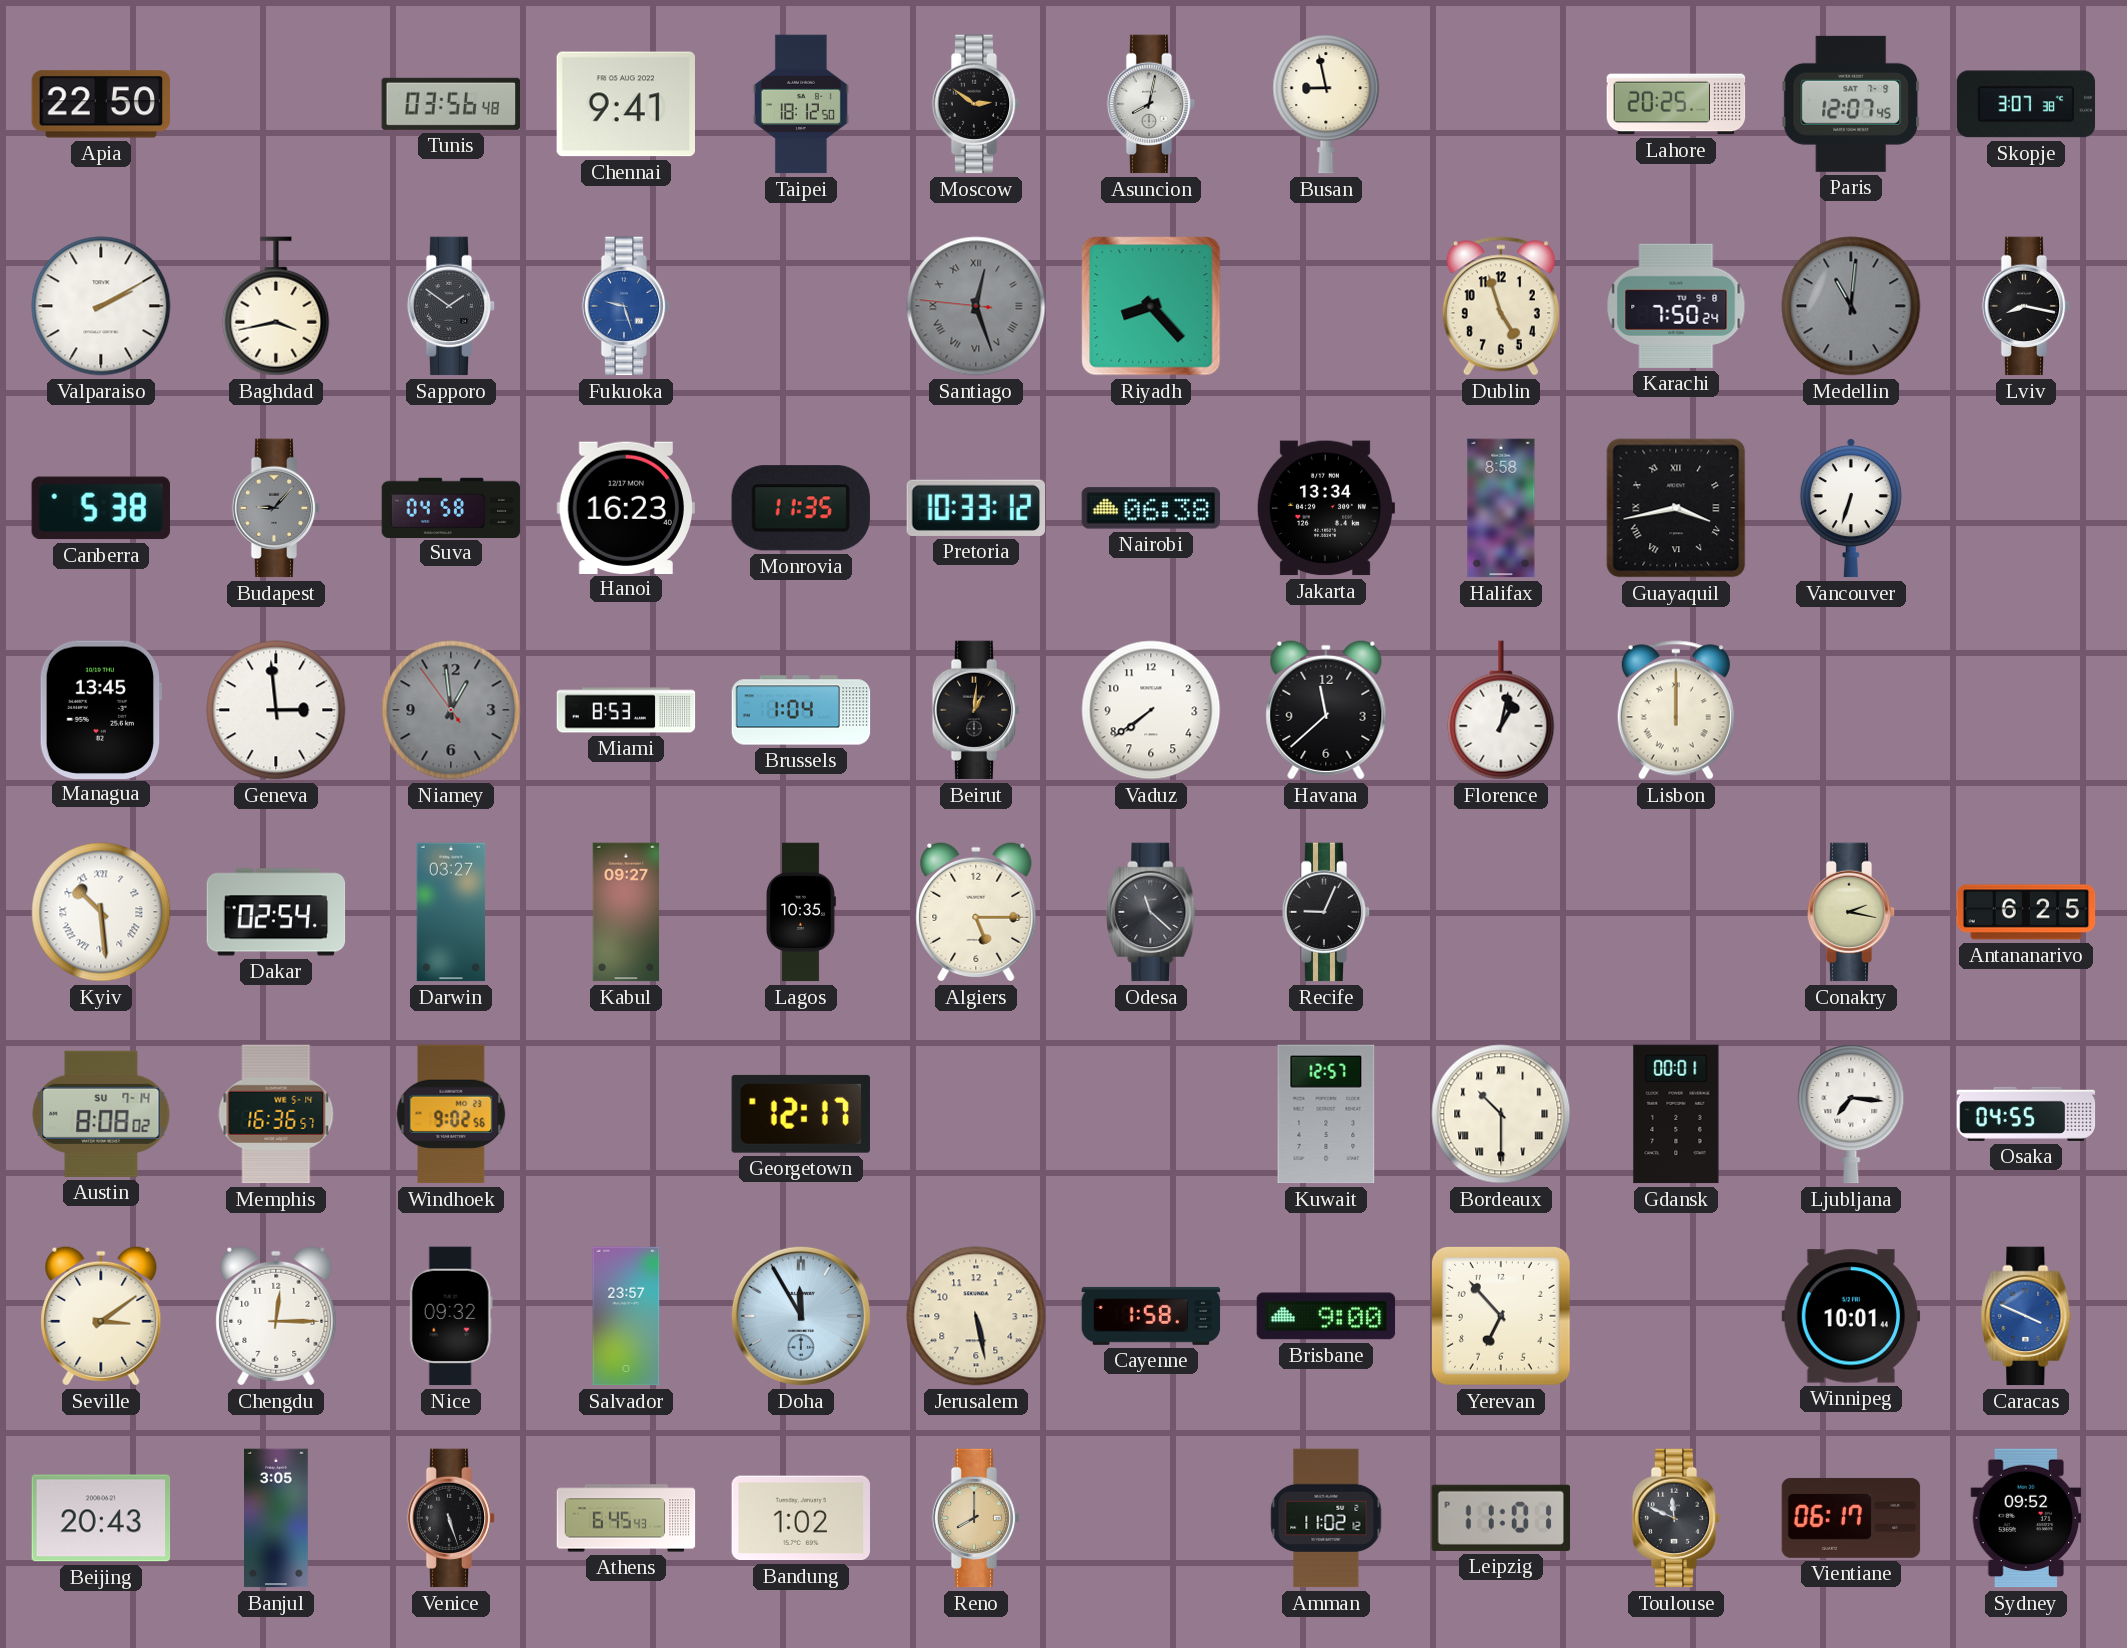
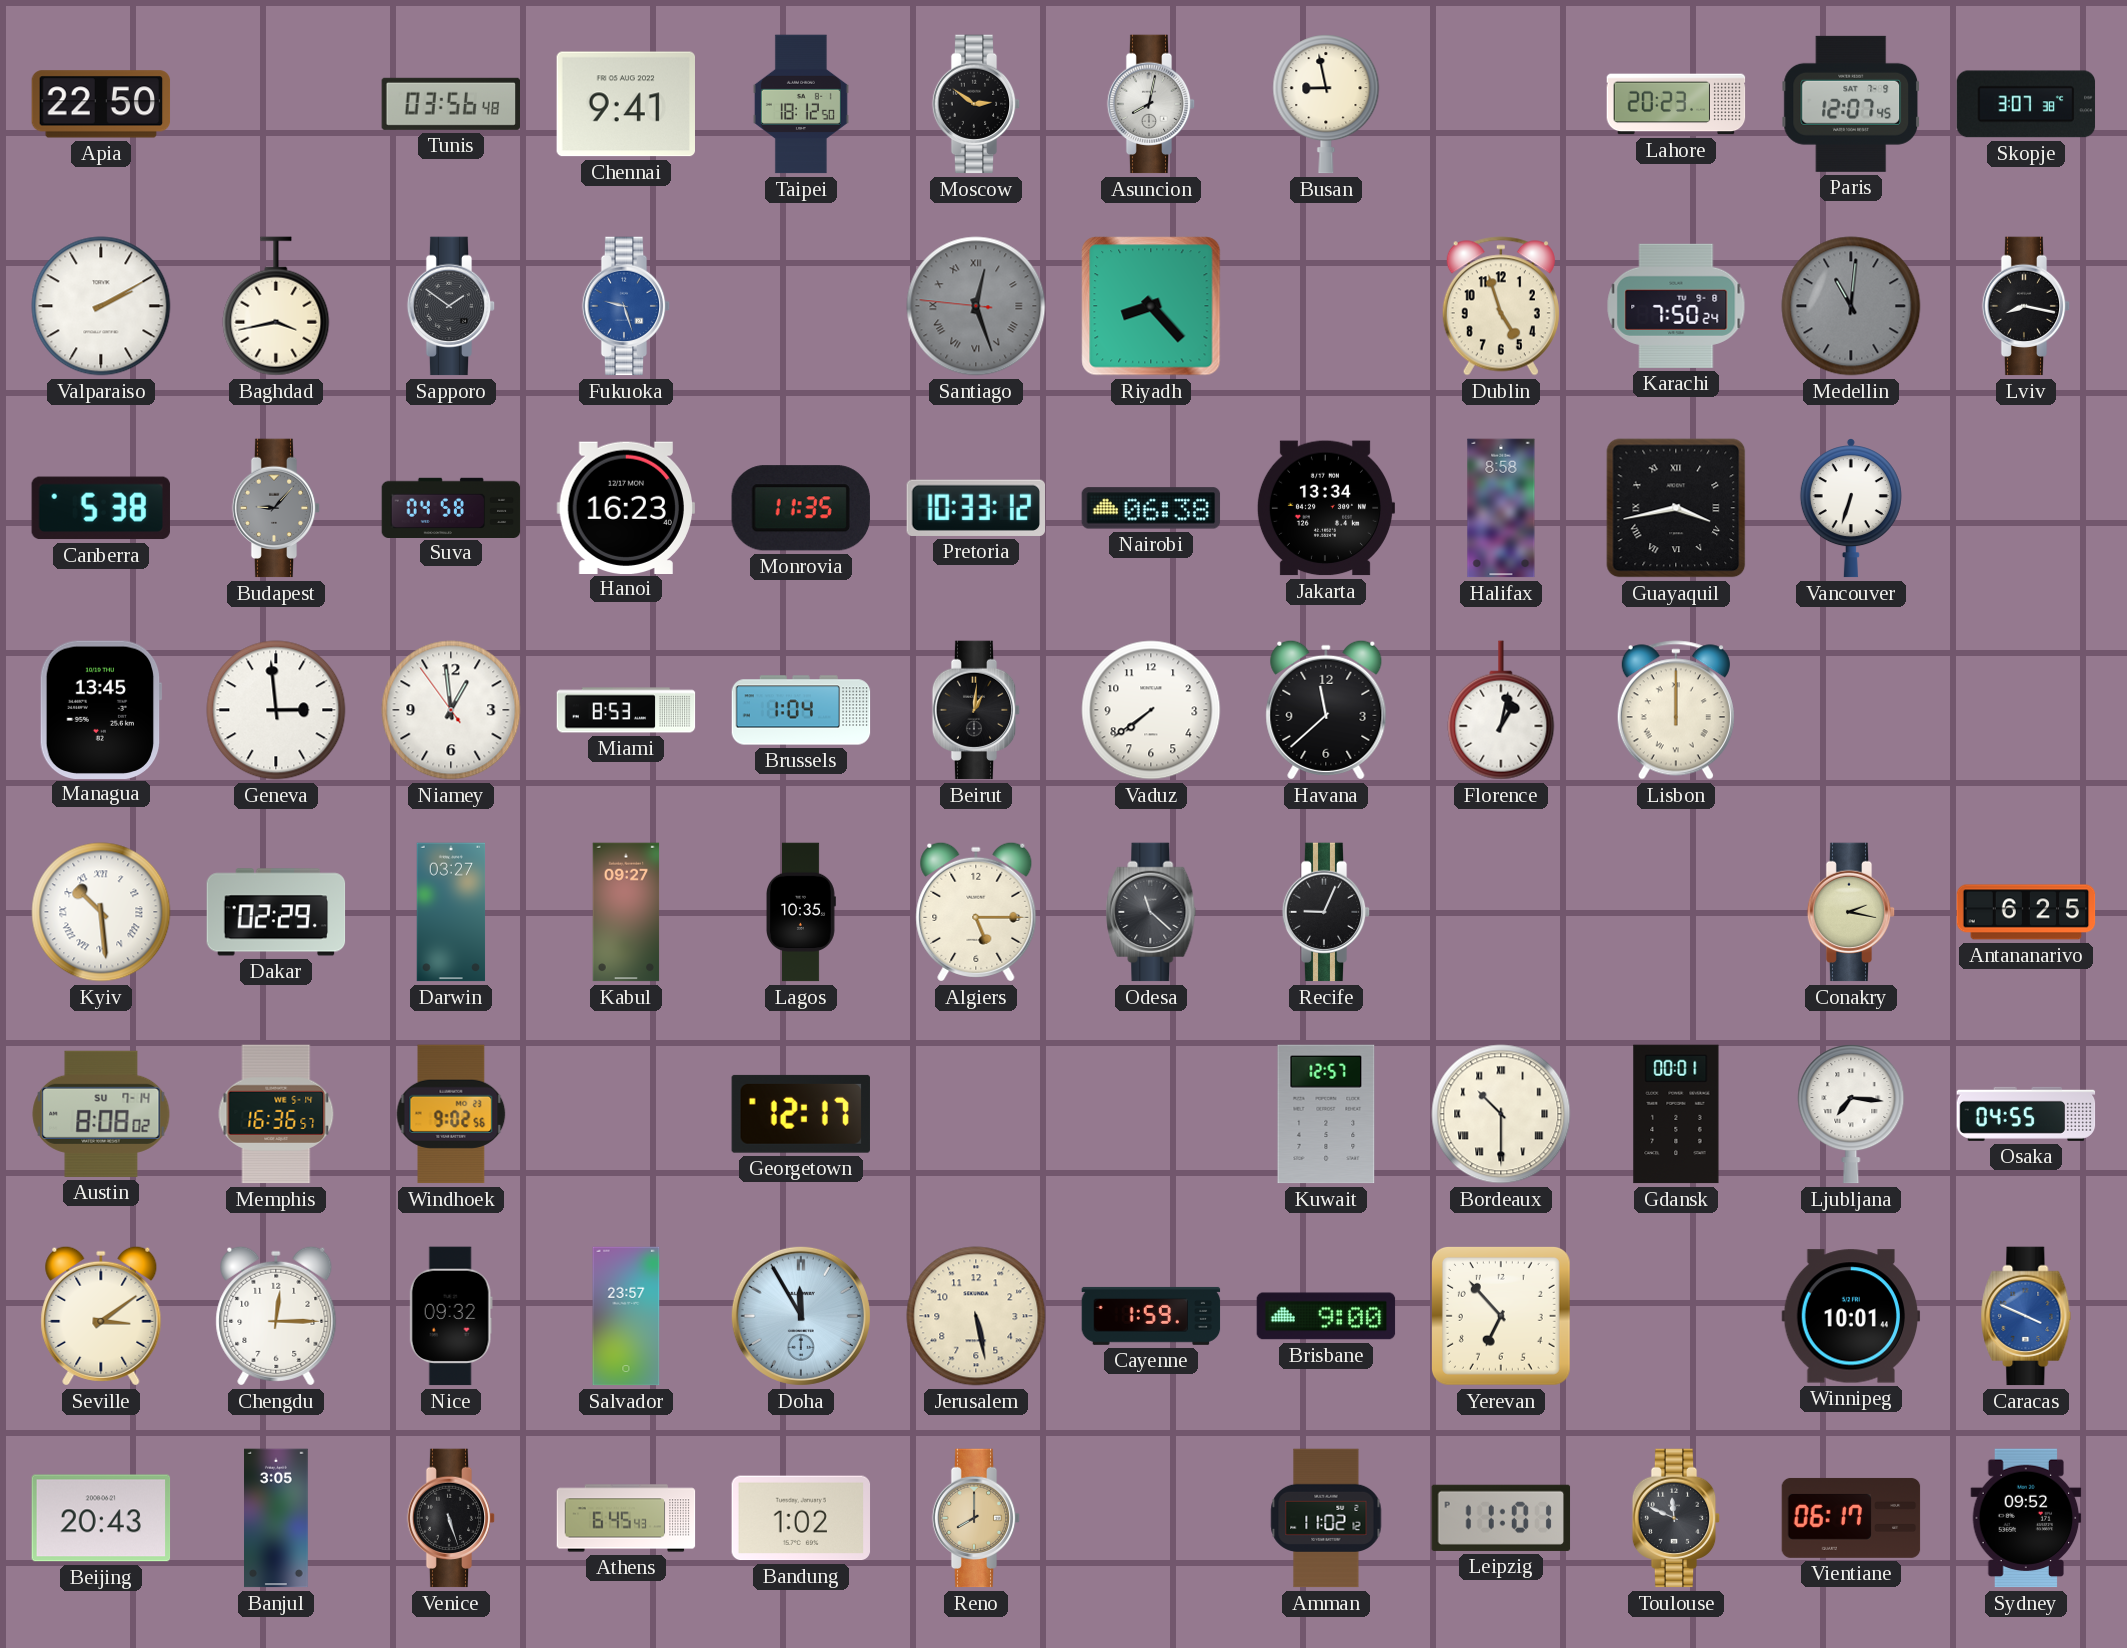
Lahore: 20:25 -> 20:23 (1676, 104)
Niamey dial: grey -> white (451, 710)
Dakar: 02:54 -> 02:29 (276, 912)
Cayenne: 1:58 -> 1:59 (1151, 1316)
